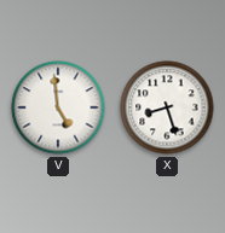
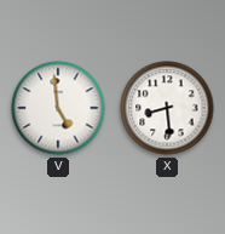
X: 8:27 -> 8:29 (167, 108)
